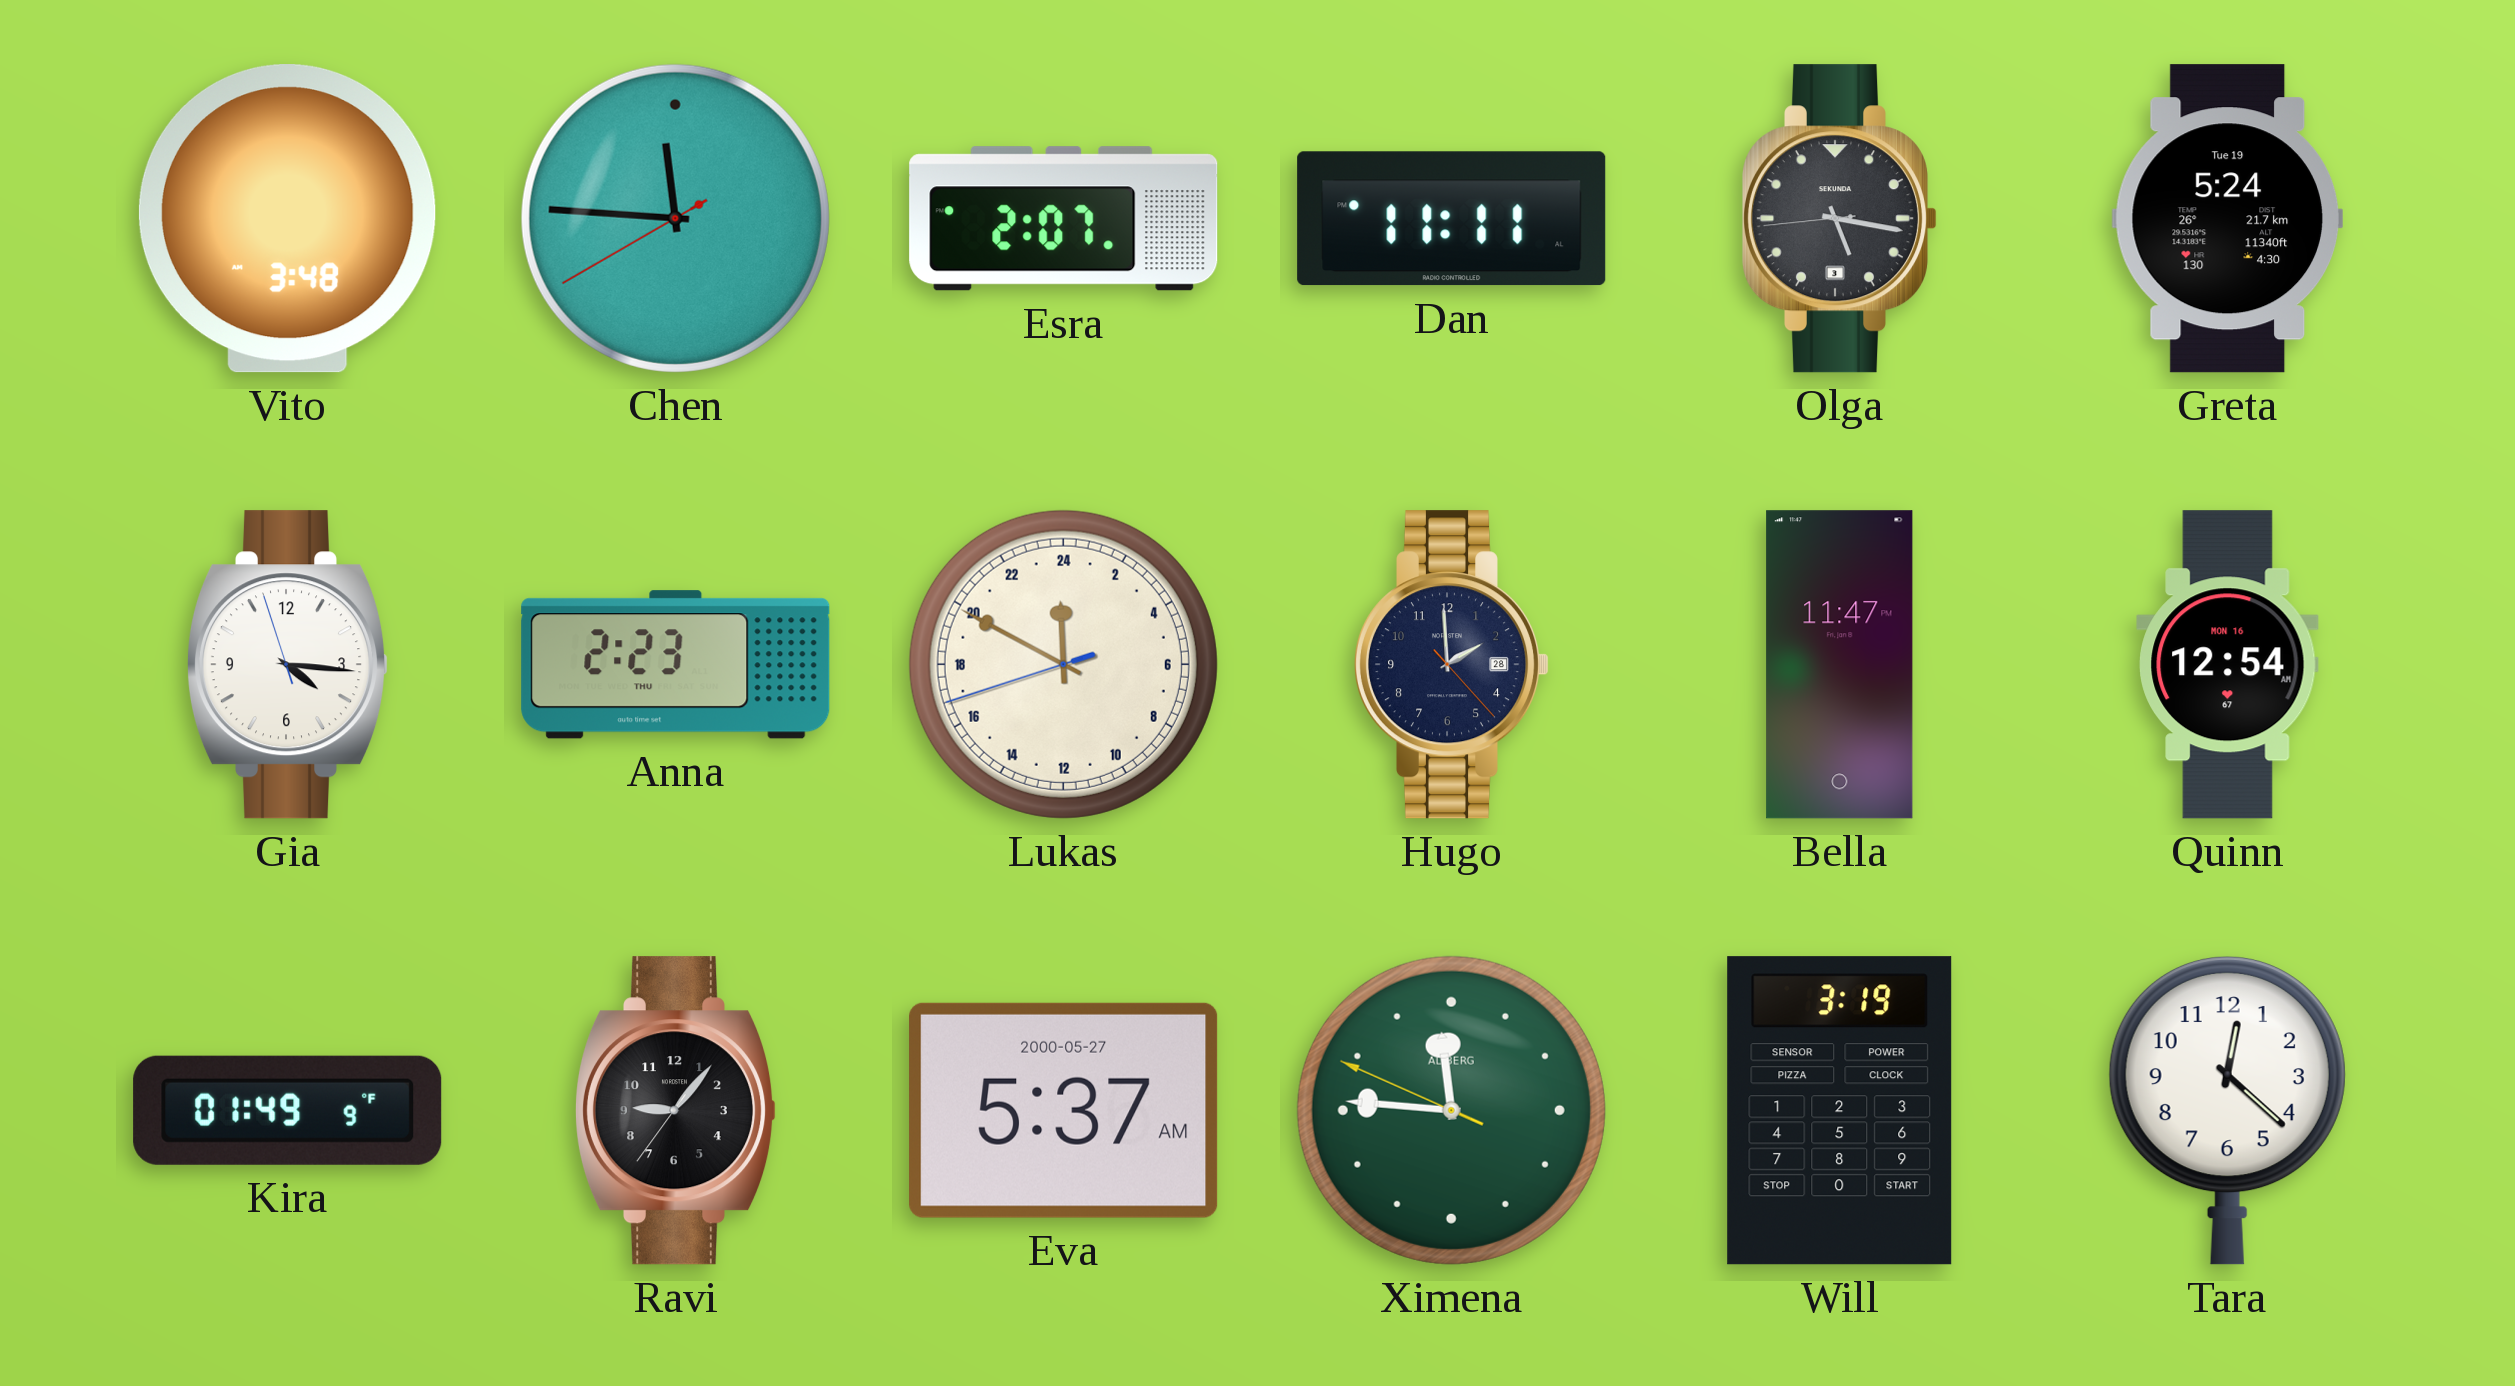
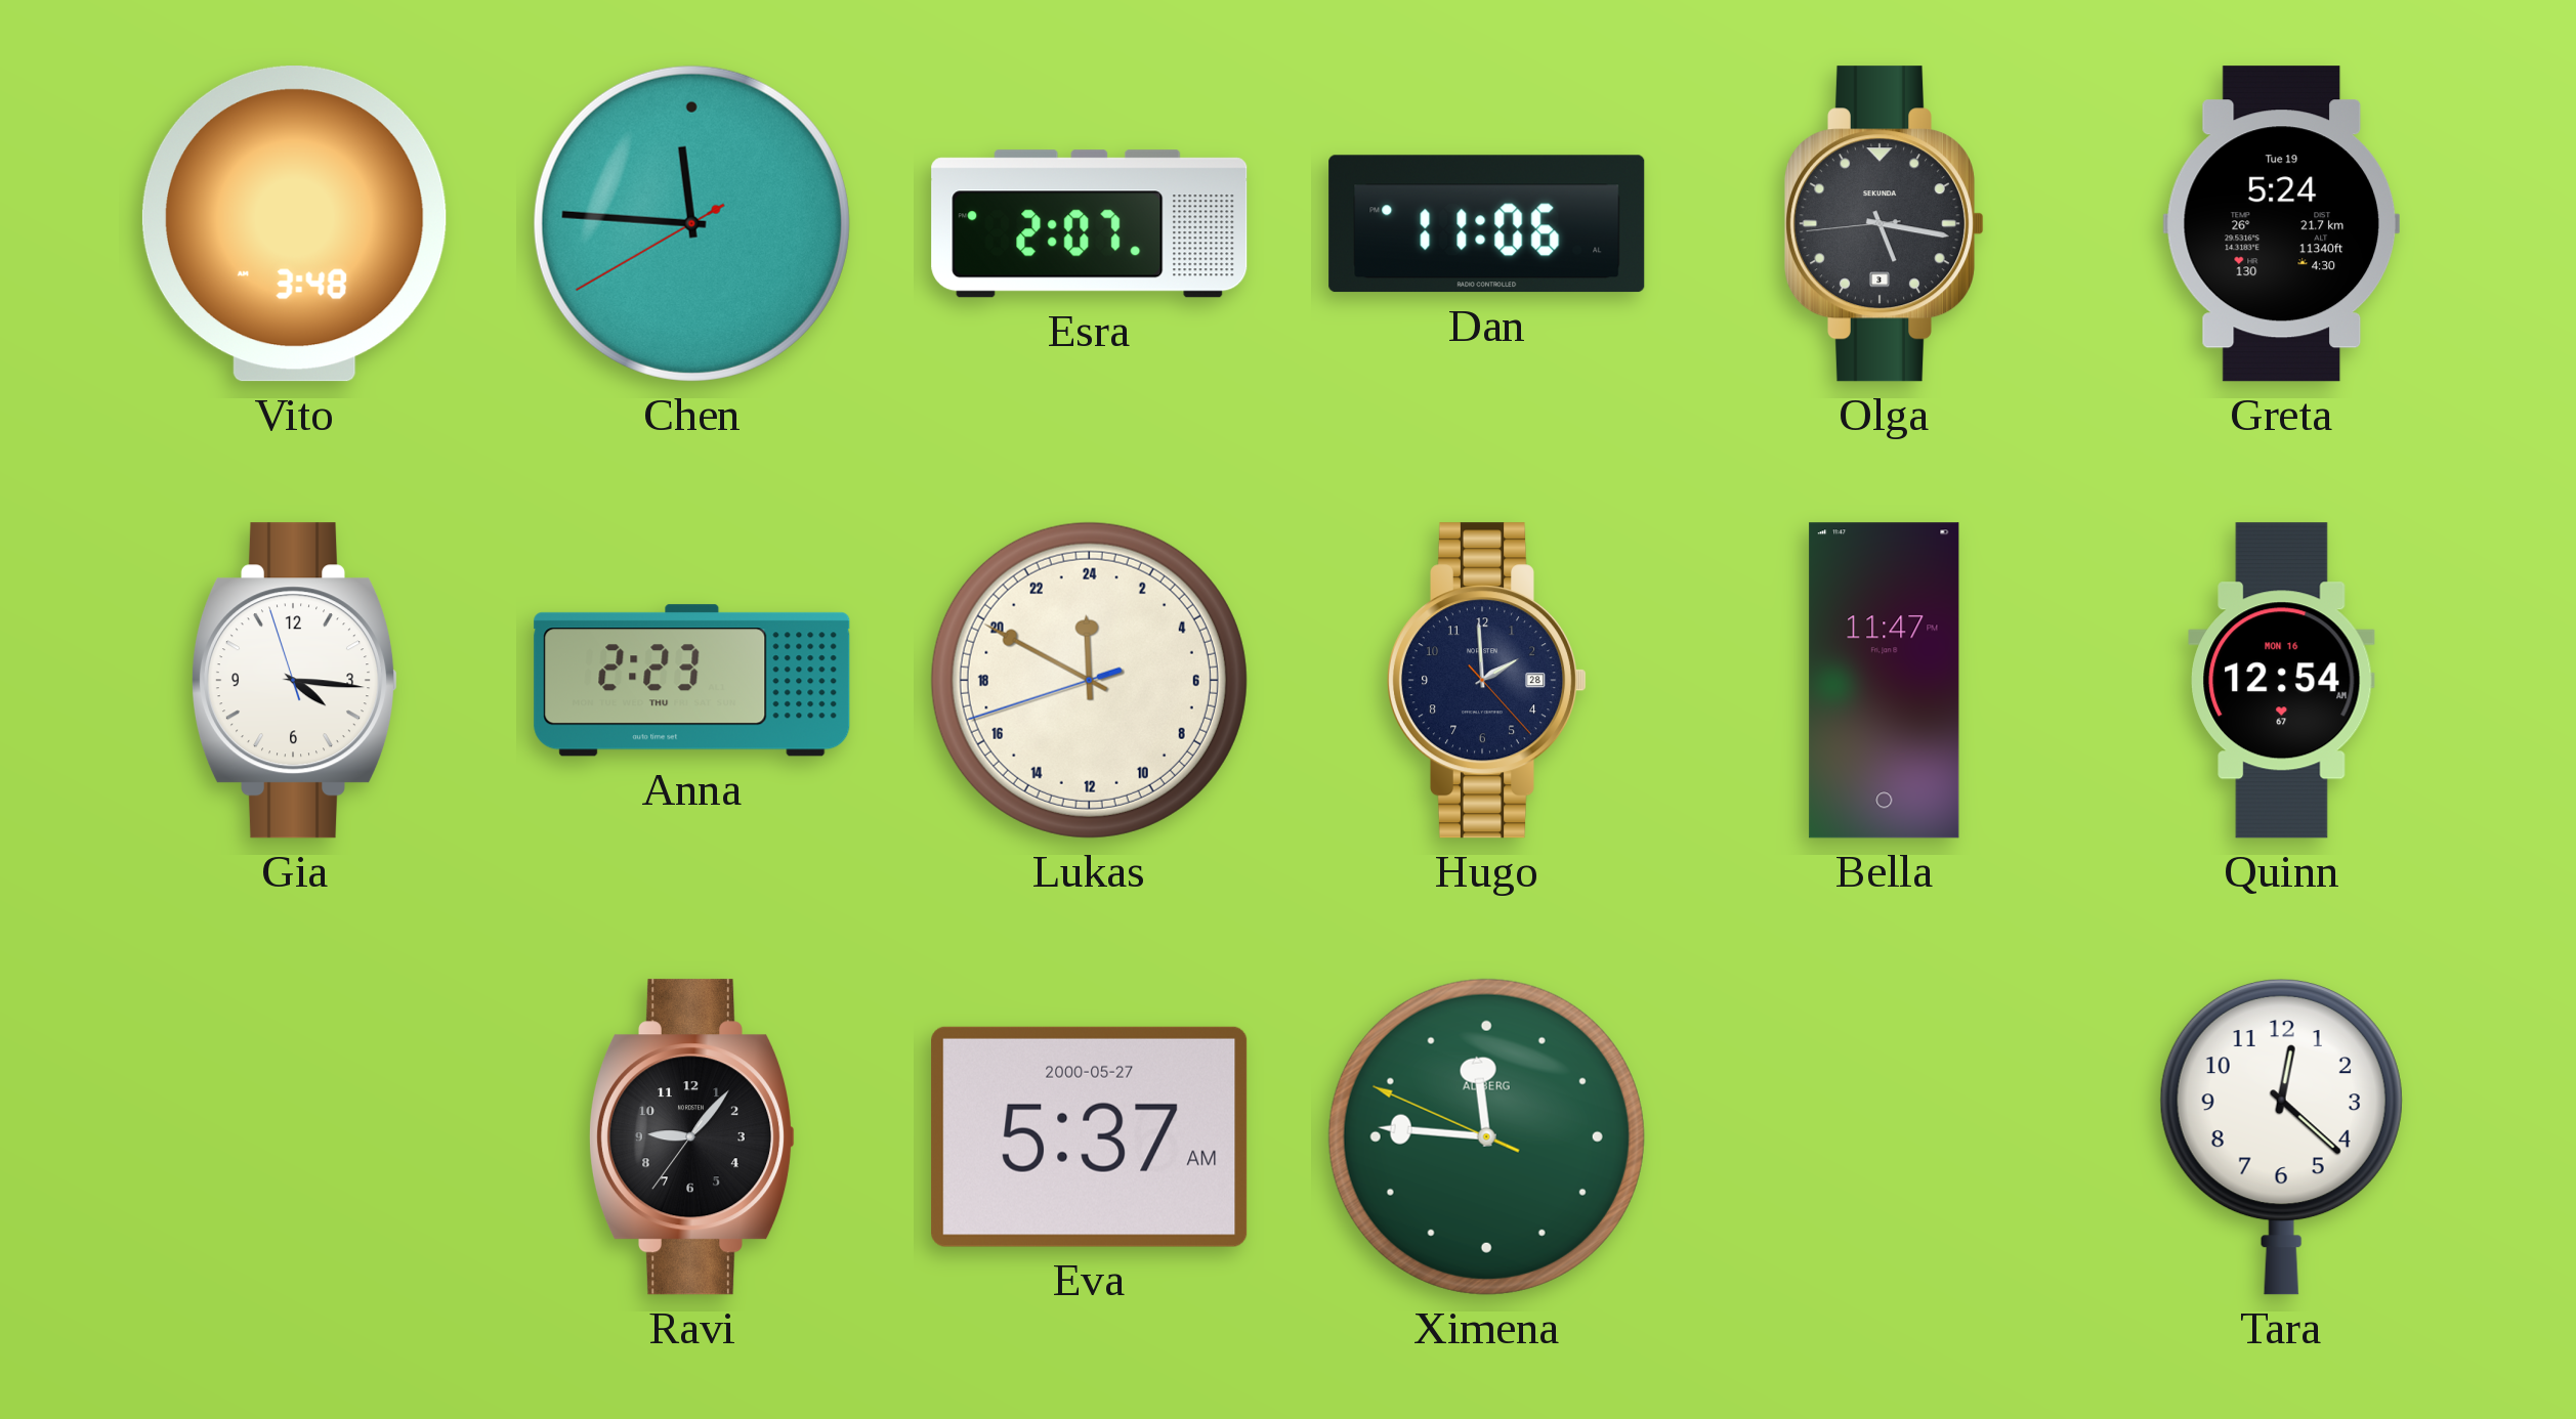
Dan: 11:11 -> 11:06 (1487, 224)
Kira: 01:49 -> none (288, 1110)
Will: 3:19 -> none (1840, 1111)
